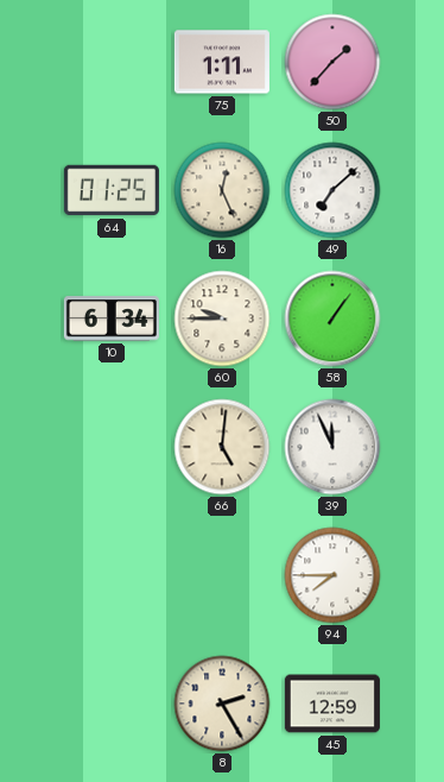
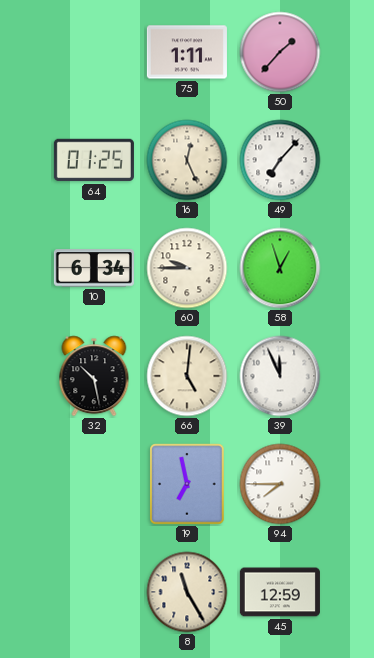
49: 7:08 -> 7:07 (280, 160)
58: 1:06 -> 12:57 (280, 268)
32: none -> 10:28 (94, 376)
19: none -> 6:58 (187, 484)
8: 2:25 -> 11:25 (187, 592)
